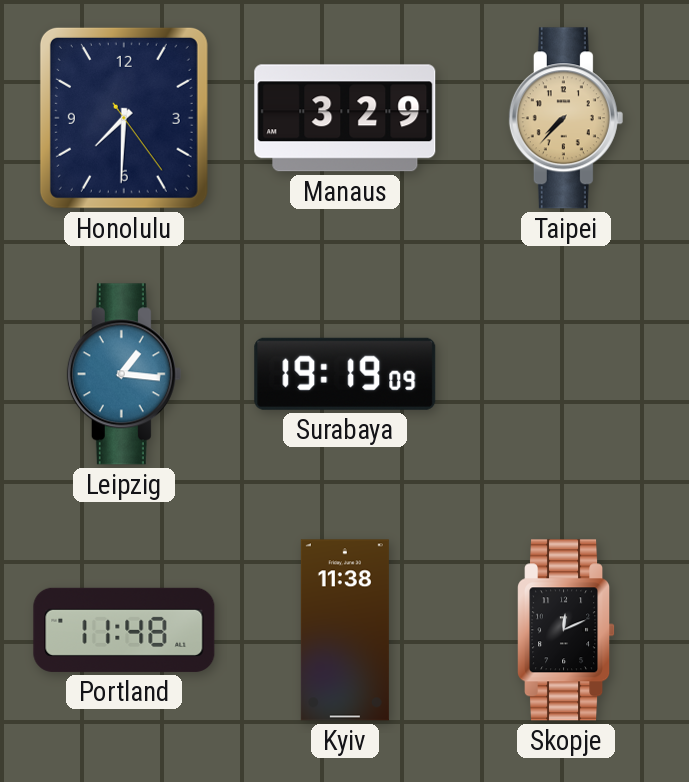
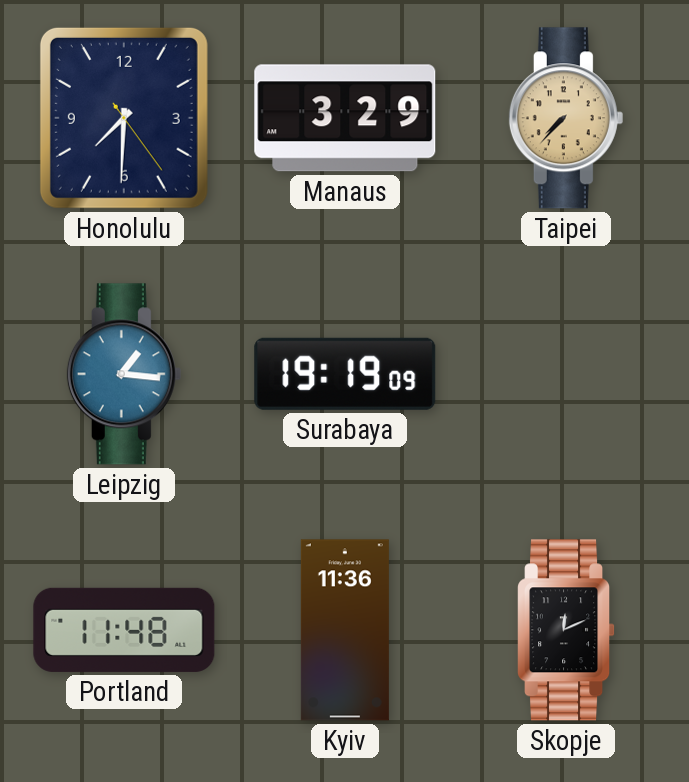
Kyiv: 11:38 -> 11:36 (345, 630)
